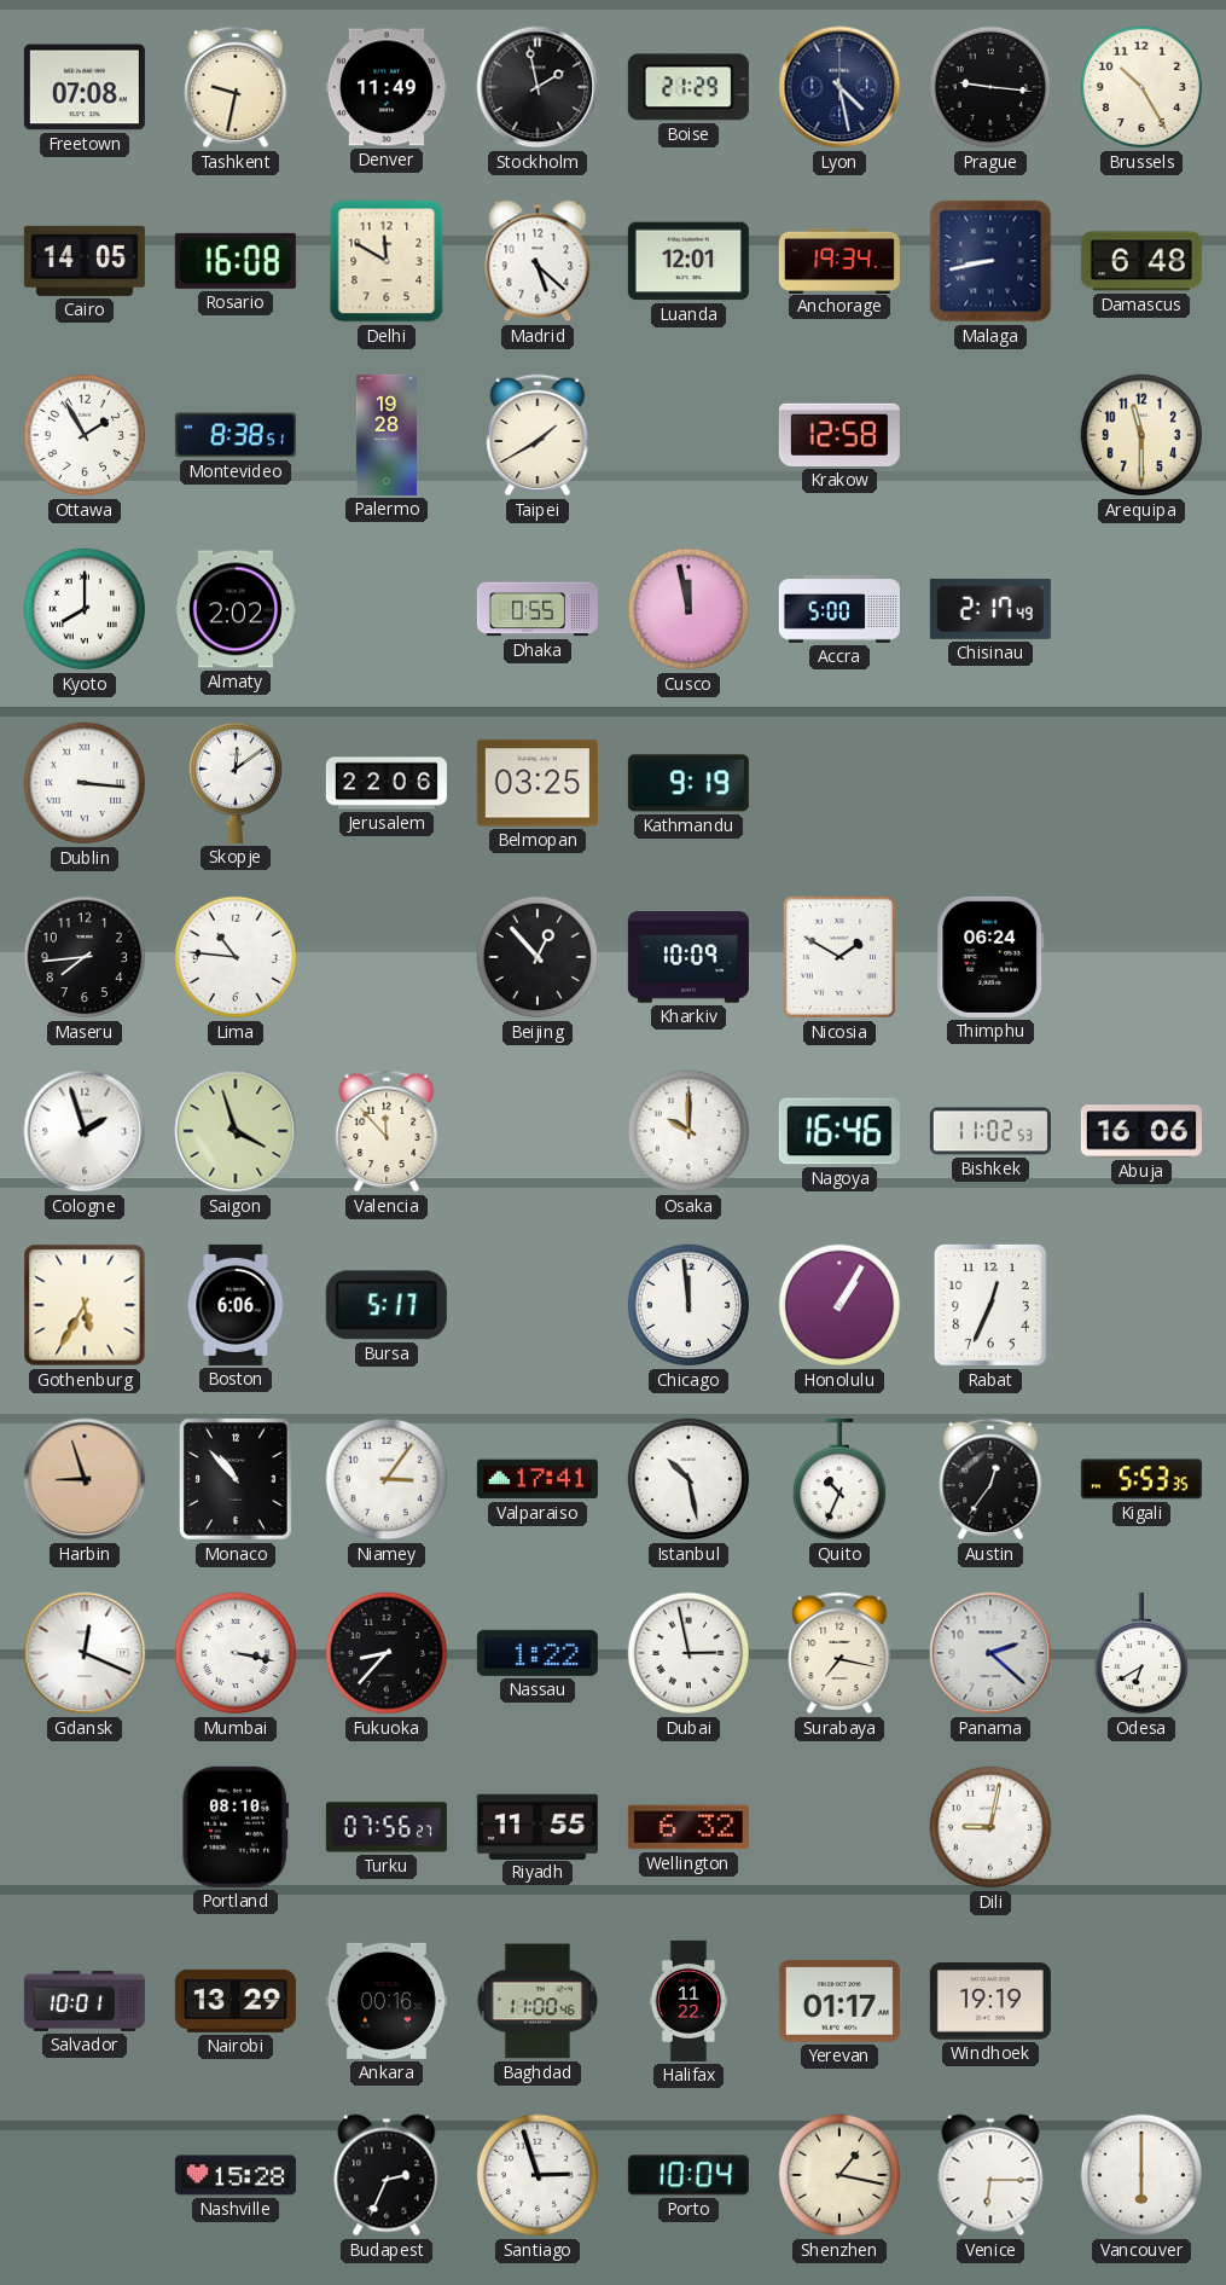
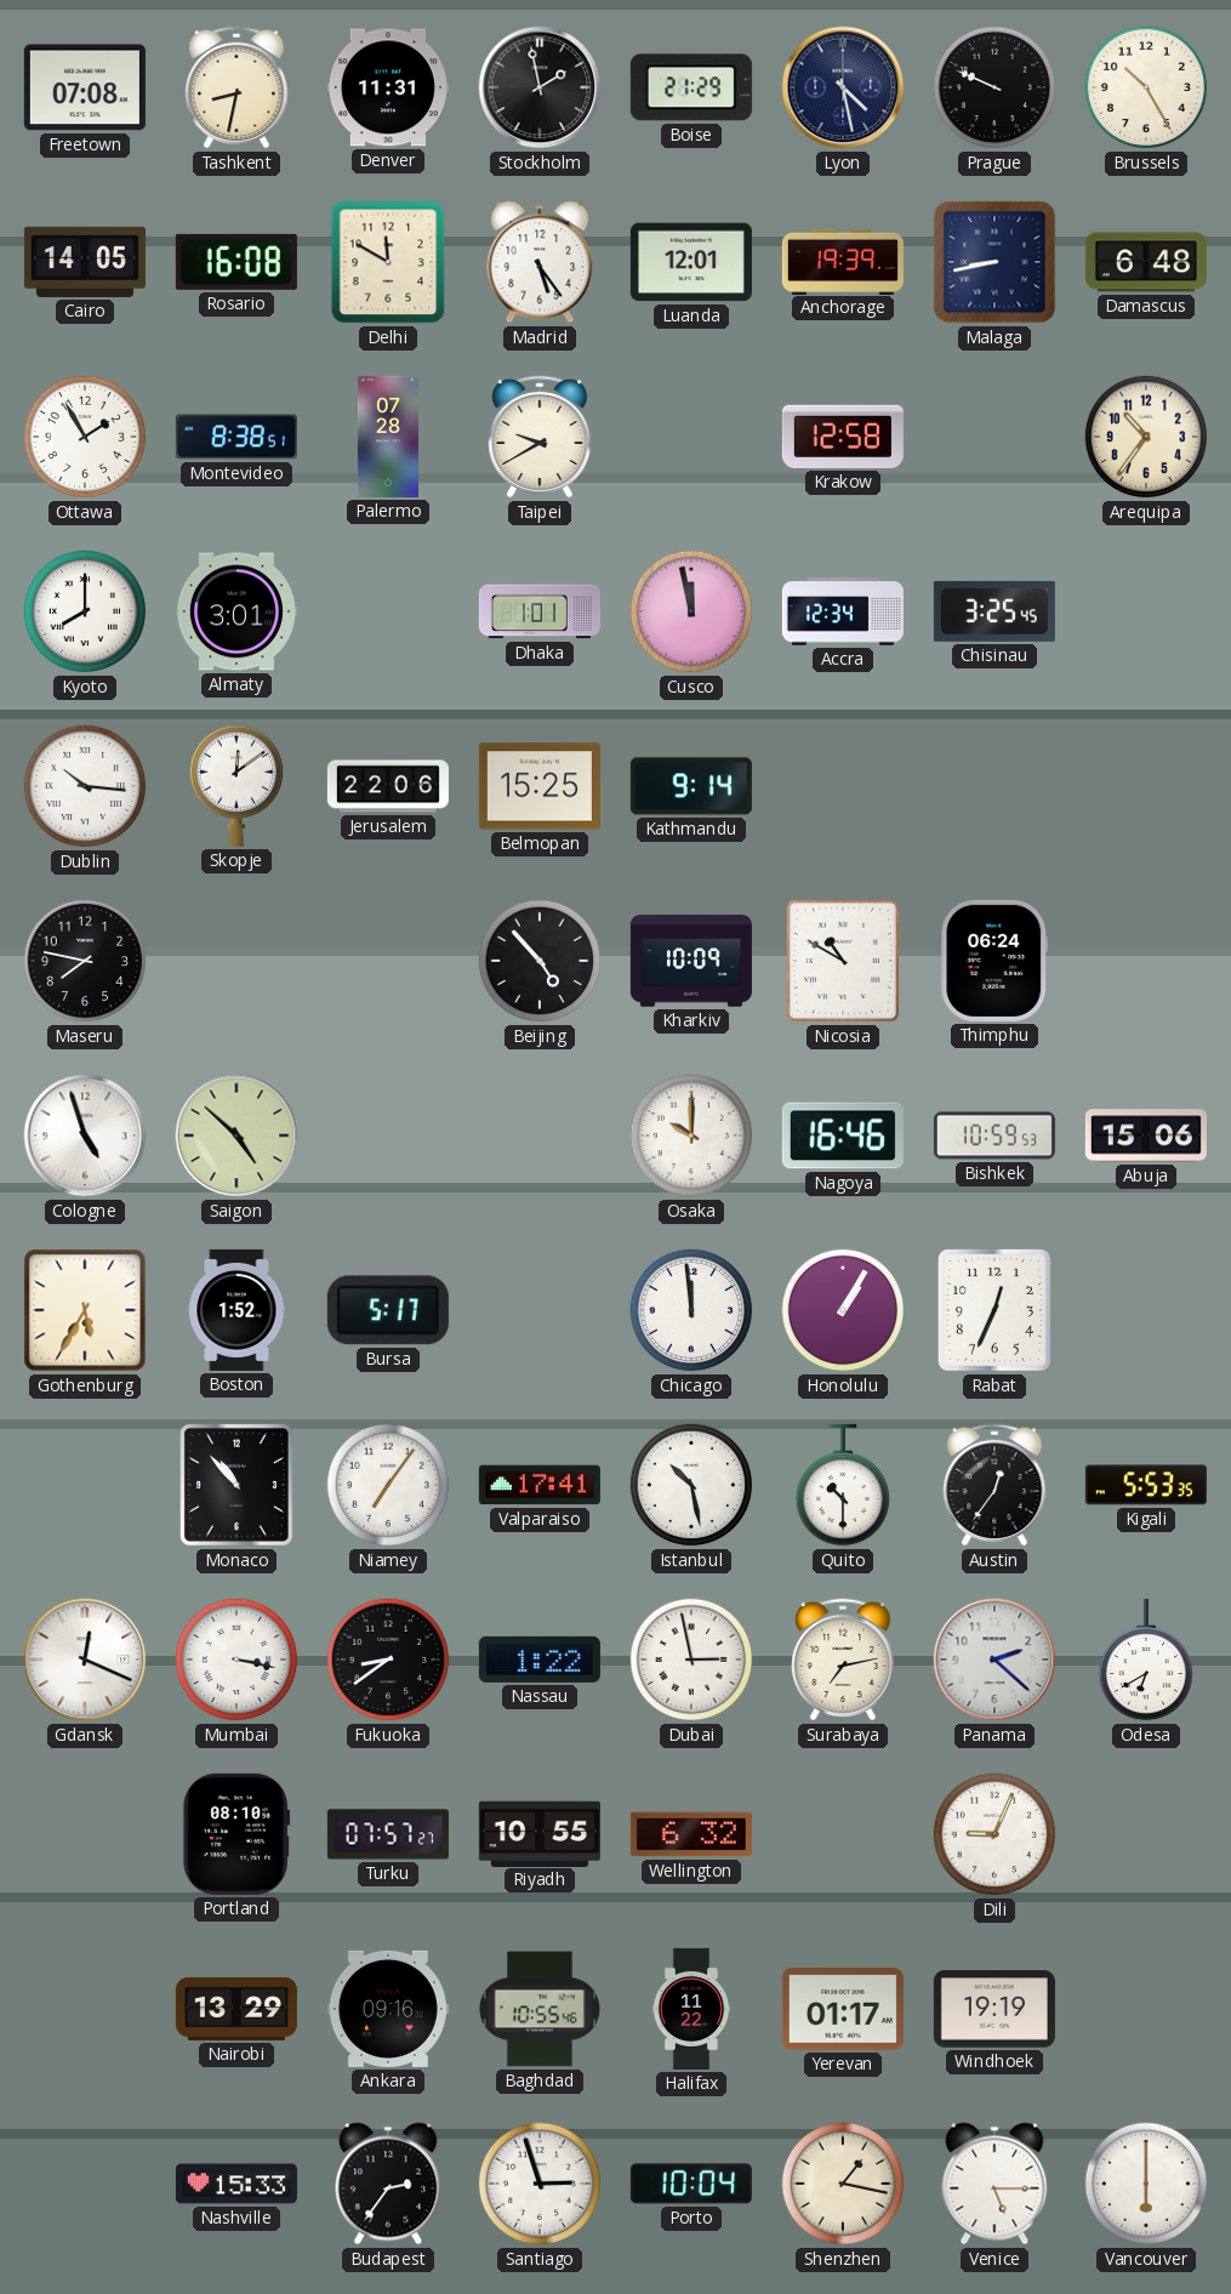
Tashkent: 9:32 -> 8:32 (236, 87)
Denver: 11:49 -> 11:31 (388, 87)
Prague: 9:16 -> 9:49 (995, 87)
Madrid: 5:22 -> 5:24 (540, 262)
Anchorage: 19:34 -> 19:39 (843, 261)
Palermo: 19:28 -> 07:28 (388, 437)
Taipei: 1:40 -> 9:40 (540, 437)
Arequipa: 11:30 -> 10:36 (1146, 437)
Almaty: 2:02 -> 3:01 (236, 611)
Dhaka: 0:55 -> 1:01 (540, 611)
Accra: 5:00 -> 12:34 (843, 611)
Chisinau: 2:17 -> 3:25 (995, 611)
Dublin: 3:16 -> 10:16 (85, 786)
Belmopan: 03:25 -> 15:25 (540, 786)
Kathmandu: 9:19 -> 9:14 (691, 786)
Maseru: 7:44 -> 7:47 (85, 961)
Lima: 10:46 -> none (236, 957)
Beijing: 12:53 -> 4:53 (540, 961)
Nicosia: 1:50 -> 10:50 (842, 961)
Cologne: 1:57 -> 4:57 (85, 1135)
Saigon: 3:57 -> 4:52 (236, 1135)
Valencia: 11:53 -> none (387, 1131)
Bishkek: 11:02 -> 10:59 (995, 1135)
Abuja: 16:06 -> 15:06 (1146, 1135)
Boston: 6:06 -> 1:52 (236, 1310)
Harbin: 8:57 -> none (85, 1479)
Niamey: 3:06 -> 7:06 (388, 1485)
Quito: 10:34 -> 10:30 (842, 1485)
Fukuoka: 8:37 -> 8:39 (388, 1660)
Surabaya: 7:17 -> 7:13 (843, 1660)
Turku: 07:56 -> 07:57 (388, 1834)
Riyadh: 11:55 -> 10:55 (540, 1833)
Dili: 9:02 -> 9:04 (995, 1834)
Salvador: 10:01 -> none (85, 2001)
Ankara: 00:16 -> 09:16 (388, 2009)
Baghdad: 11:00 -> 10:55 (540, 2009)
Nashville: 15:28 -> 15:33 (236, 2184)
Budapest: 2:34 -> 2:36 (388, 2184)
Venice: 6:15 -> 5:15 (995, 2184)
